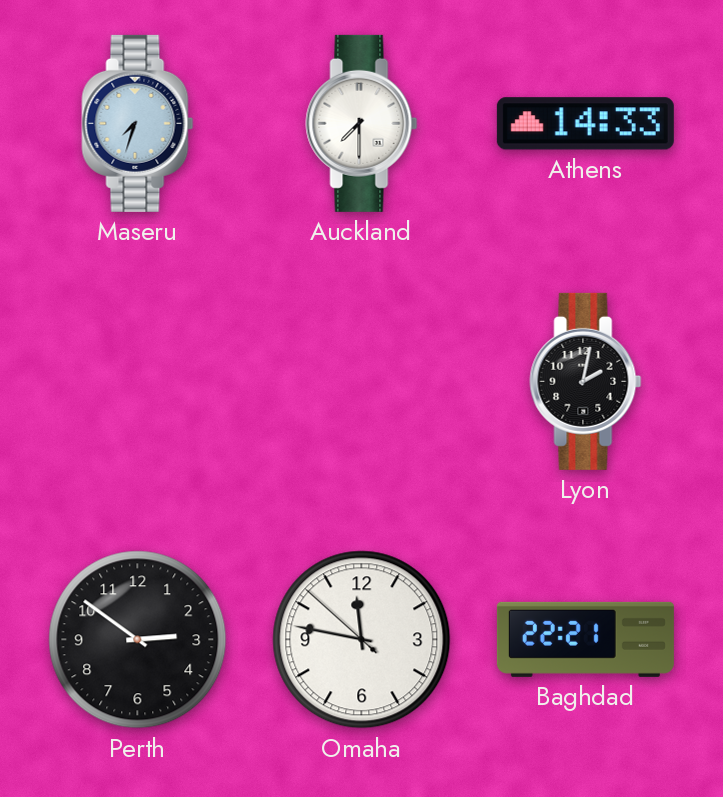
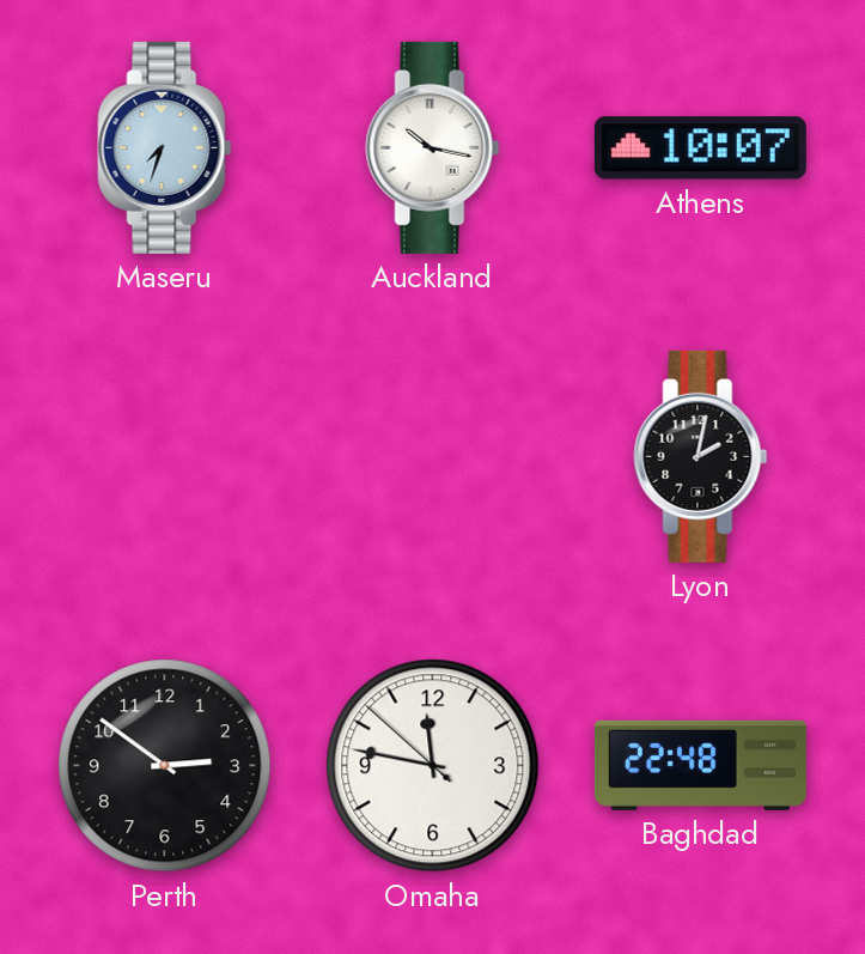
Auckland: 7:30 -> 10:17 (433, 147)
Athens: 14:33 -> 10:07 (700, 148)
Baghdad: 22:21 -> 22:48 (700, 765)
